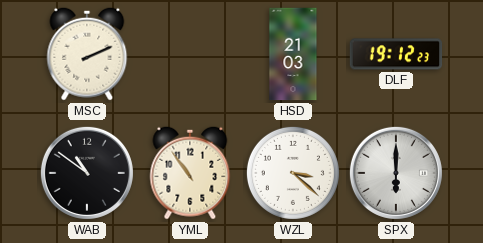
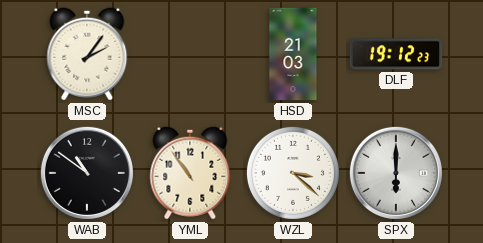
MSC: 2:11 -> 2:06 (87, 54)
